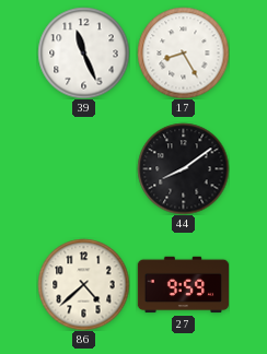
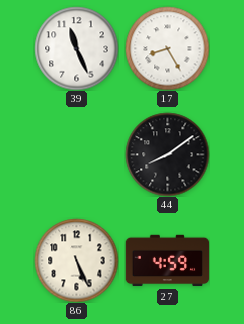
86: 4:38 -> 5:26 (76, 260)
27: 9:59 -> 4:59 (167, 261)
